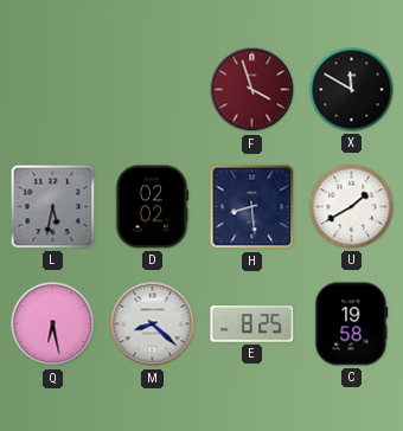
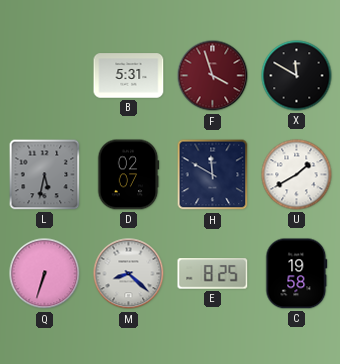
B: none -> 5:31 (129, 76)
D: 02:02 -> 02:07 (128, 175)
H: 8:29 -> 11:50 (213, 175)
Q: 6:28 -> 6:33 (45, 274)
